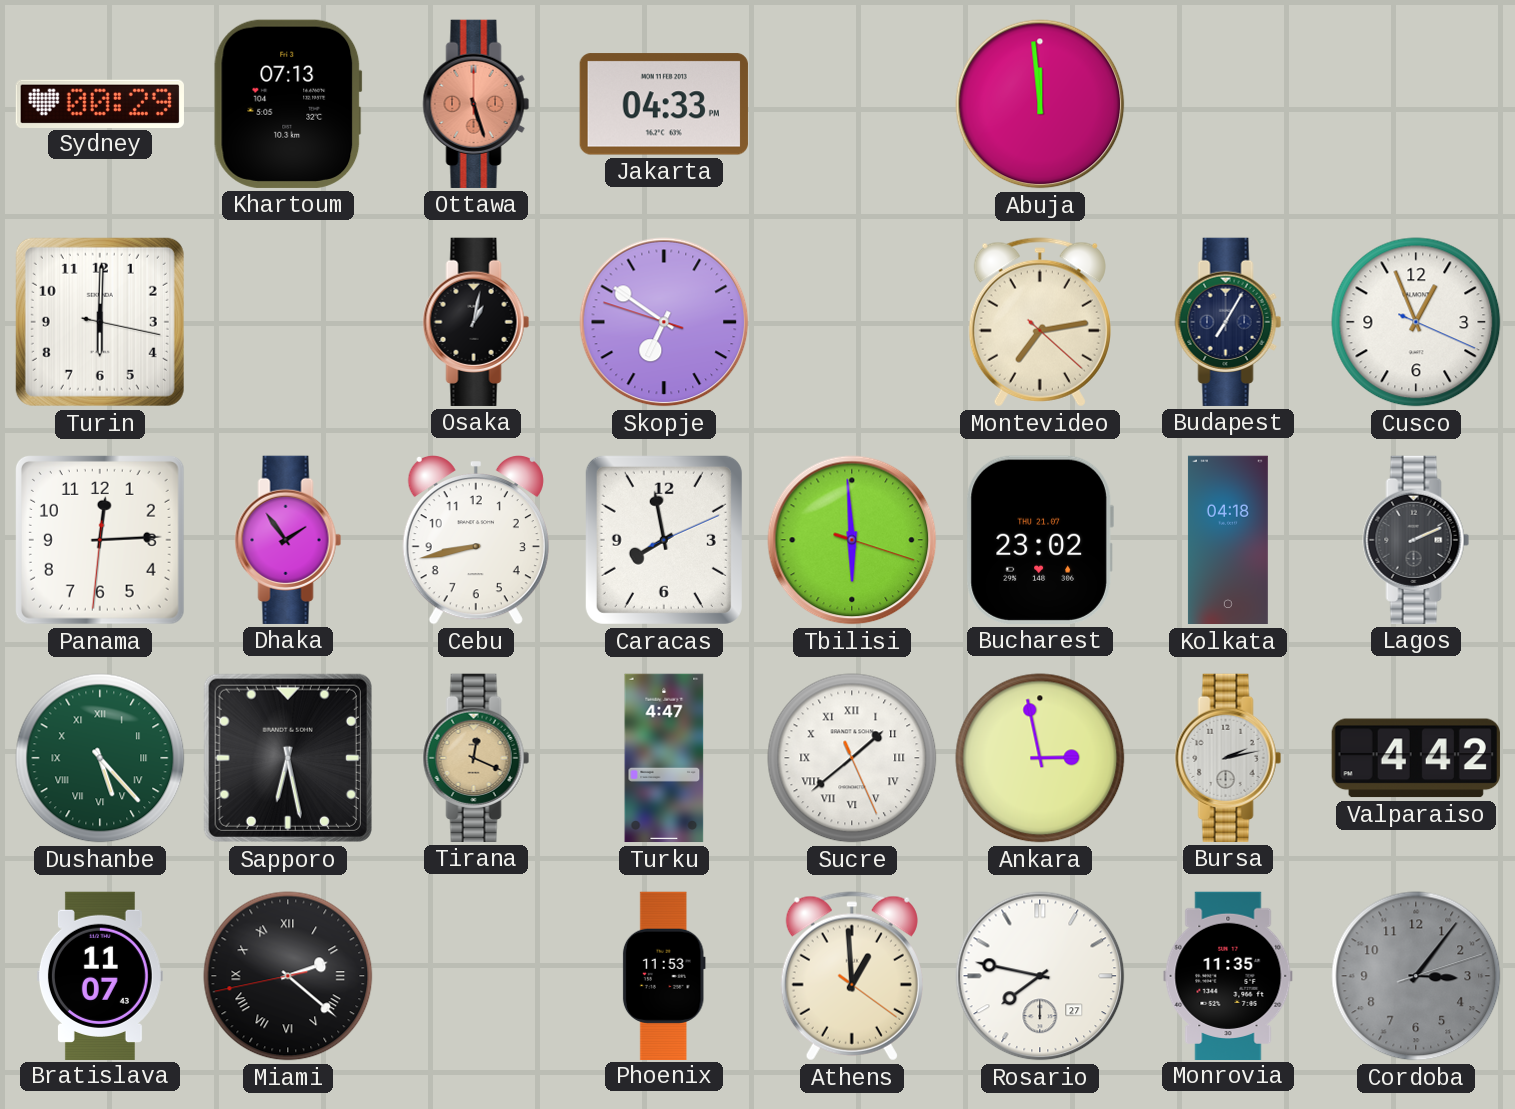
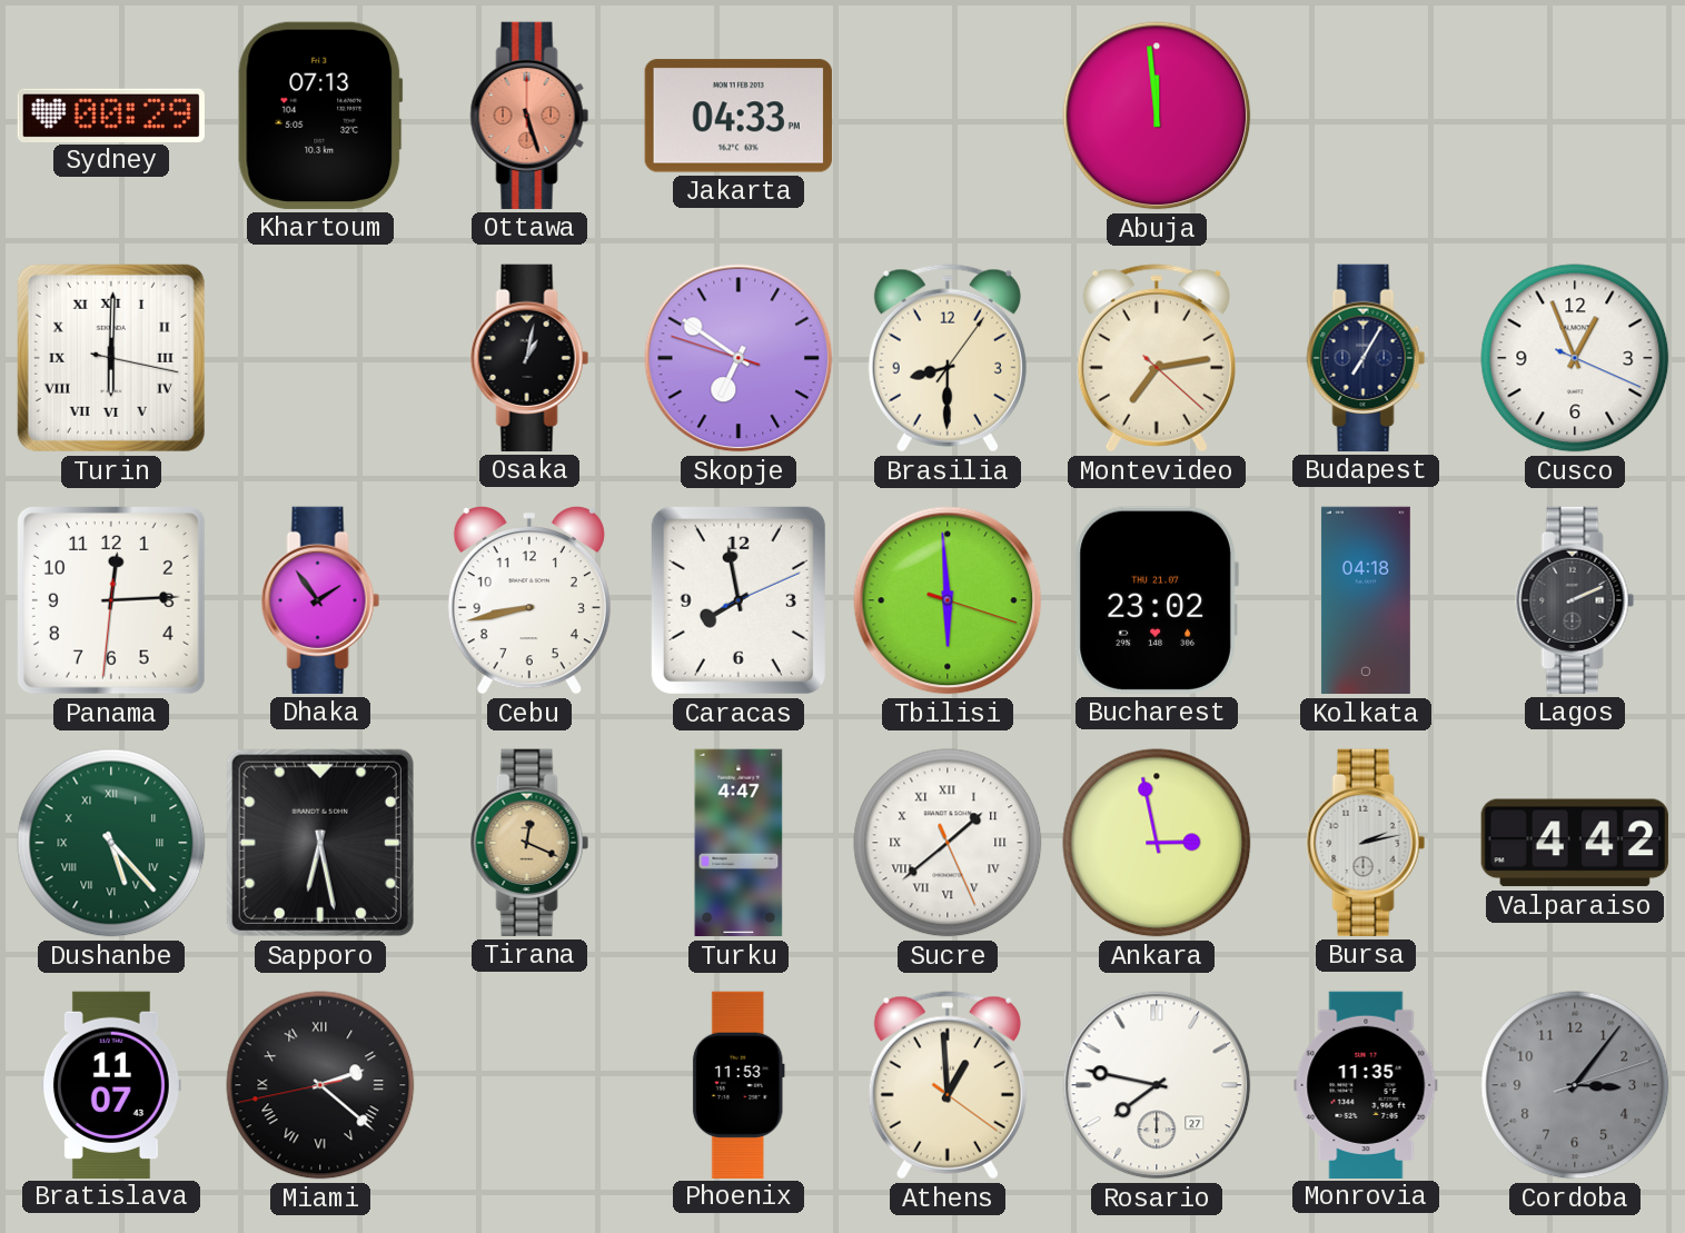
Turin numerals: Arabic -> Roman (111, 358)
Brasilia: none -> 8:30 (948, 358)
